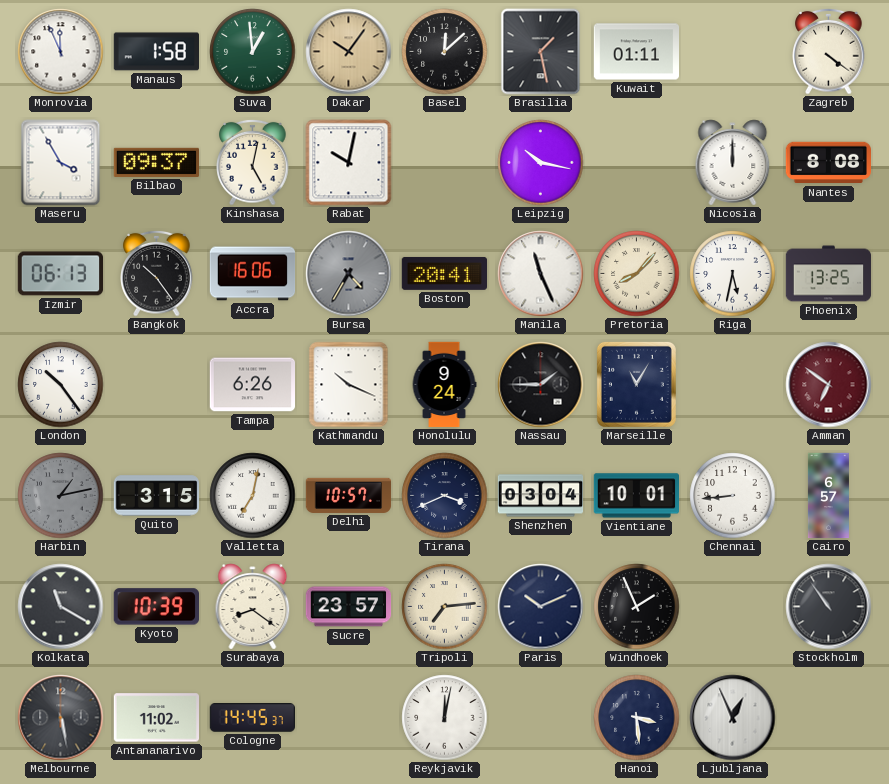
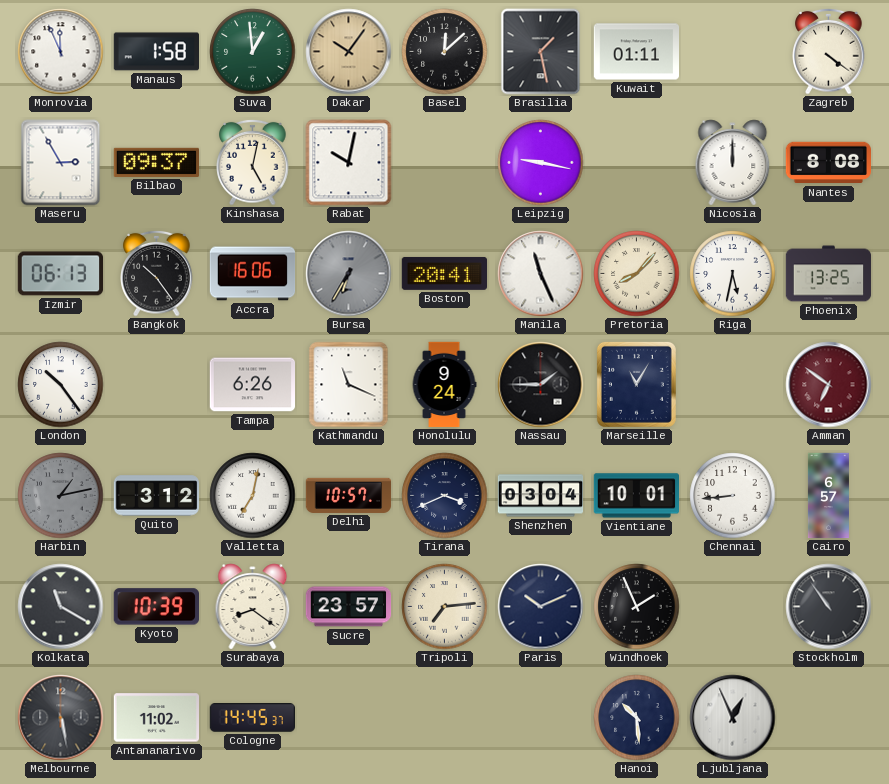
Maseru: 3:55 -> 2:55 (61, 163)
Leipzig: 10:17 -> 9:17 (541, 163)
Bursa: 4:35 -> 6:35 (349, 274)
Kathmandu: 10:19 -> 11:19 (349, 385)
Quito: 3:15 -> 3:12 (157, 496)
Reykjavik: 12:02 -> none (445, 718)
Hanoi: 3:29 -> 10:29 (637, 718)
